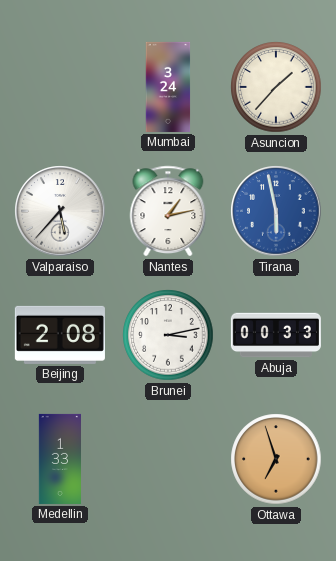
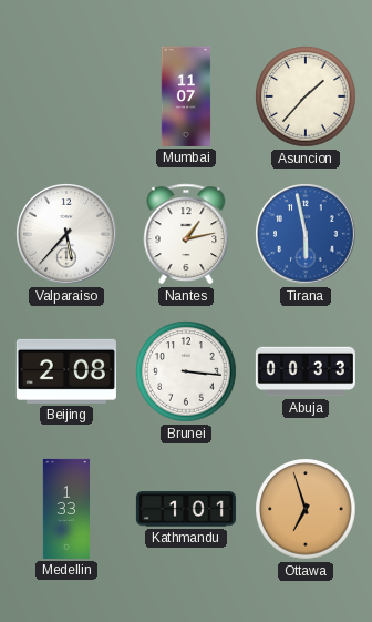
Mumbai: 3:24 -> 11:07 (186, 96)
Brunei: 3:13 -> 3:16 (186, 371)
Kathmandu: none -> 1:01 (186, 509)
